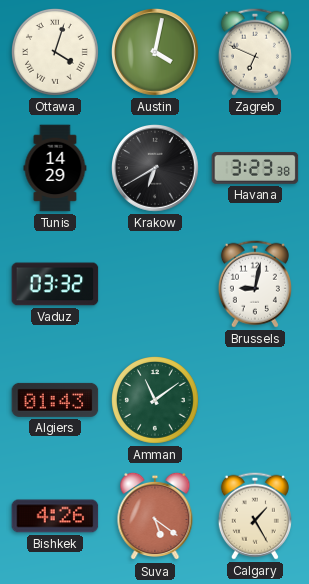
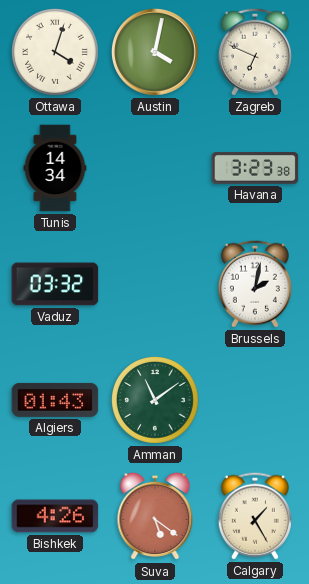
Tunis: 14:29 -> 14:34 (55, 168)
Krakow: 6:40 -> none (156, 169)
Brussels: 9:02 -> 2:02 (255, 284)
